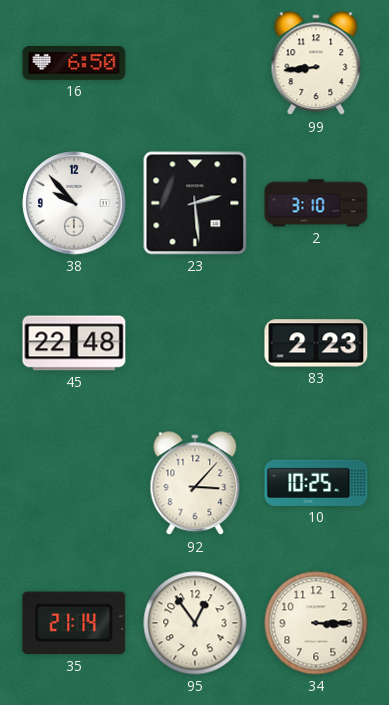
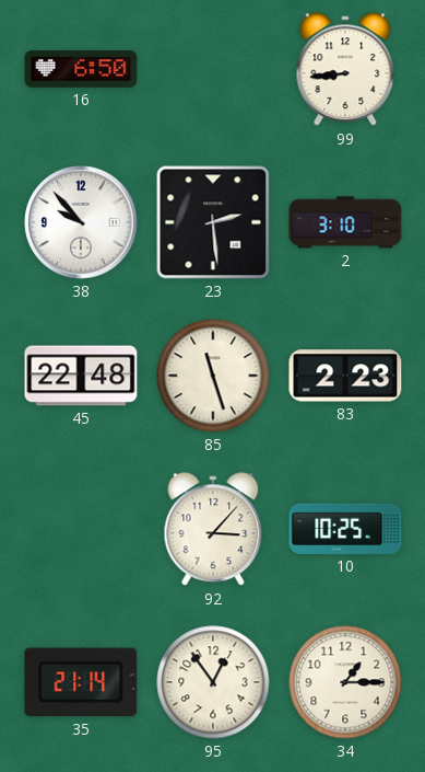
85: none -> 11:27 (213, 376)
34: 3:15 -> 1:15 (345, 682)
